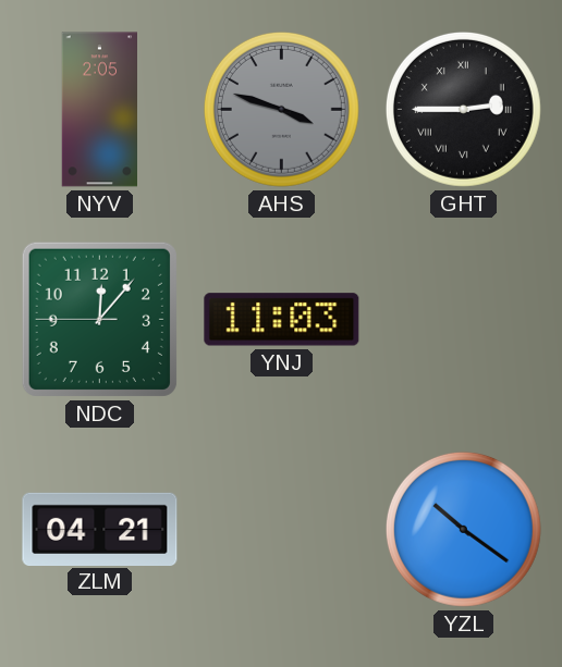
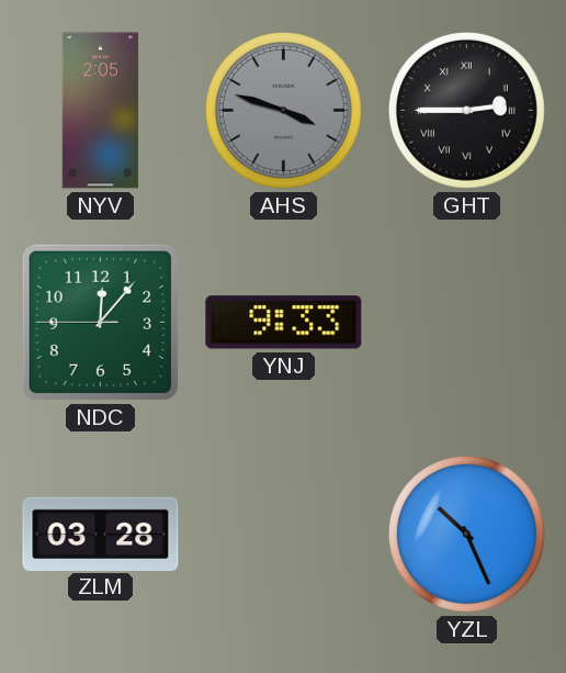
YNJ: 11:03 -> 9:33 (284, 323)
ZLM: 04:21 -> 03:28 (101, 534)
YZL: 10:21 -> 10:26 (466, 534)
